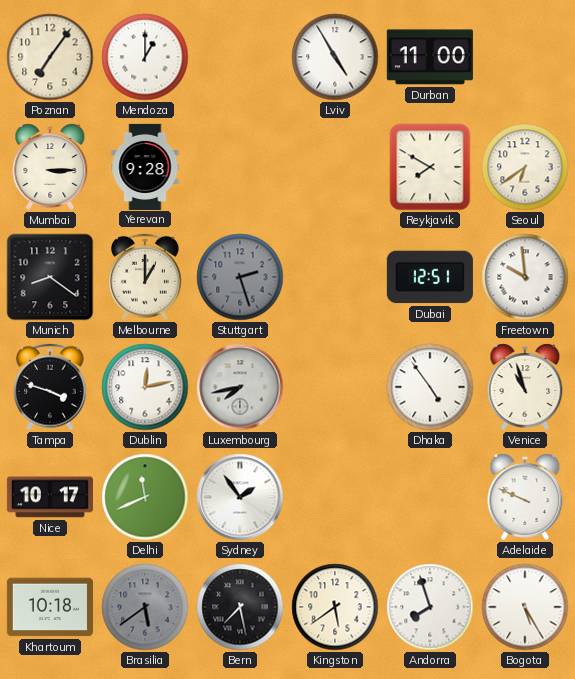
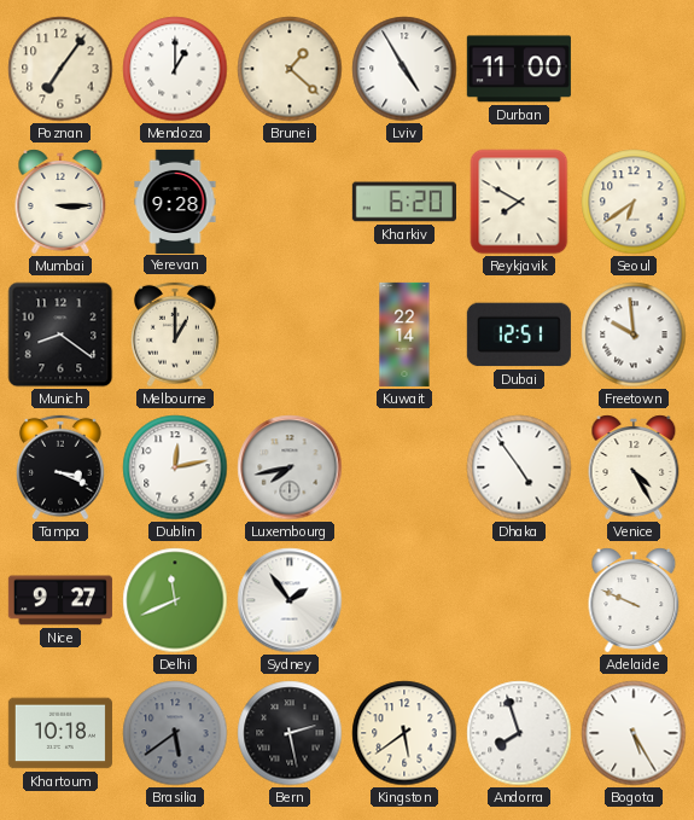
Brunei: none -> 1:22 (290, 69)
Kharkiv: none -> 6:20 (404, 202)
Stuttgart: 2:27 -> none (240, 277)
Kuwait: none -> 22:14 (404, 335)
Tampa: 3:48 -> 3:19 (62, 467)
Venice: 10:57 -> 4:25 (634, 467)
Nice: 10:17 -> 9:27 (60, 600)
Bern: 7:28 -> 2:28 (290, 733)
